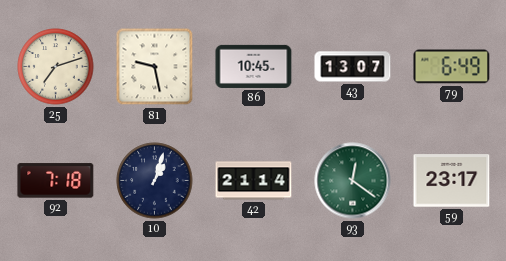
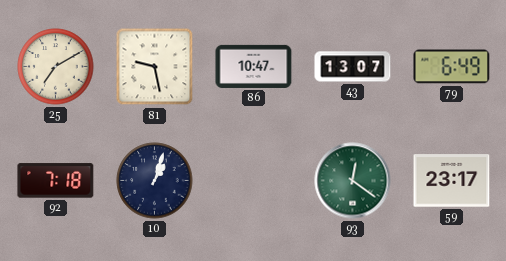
25: 7:12 -> 7:10 (56, 67)
86: 10:45 -> 10:47 (254, 66)
42: 21:14 -> none (254, 181)
